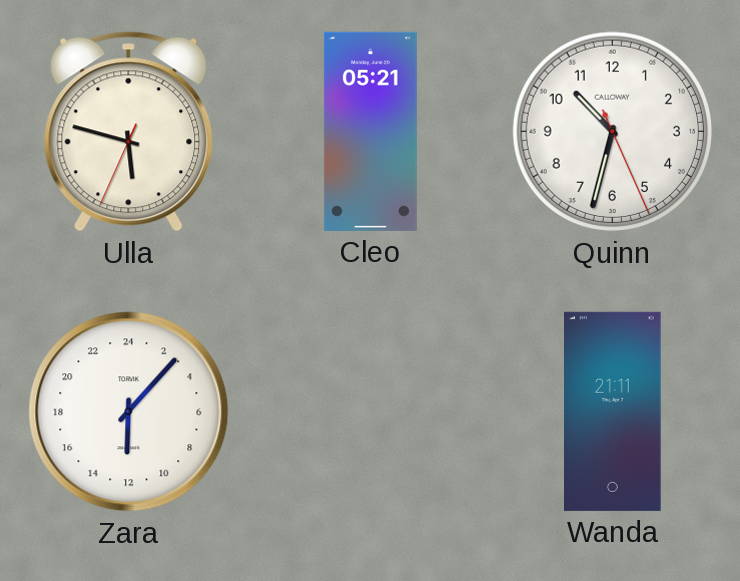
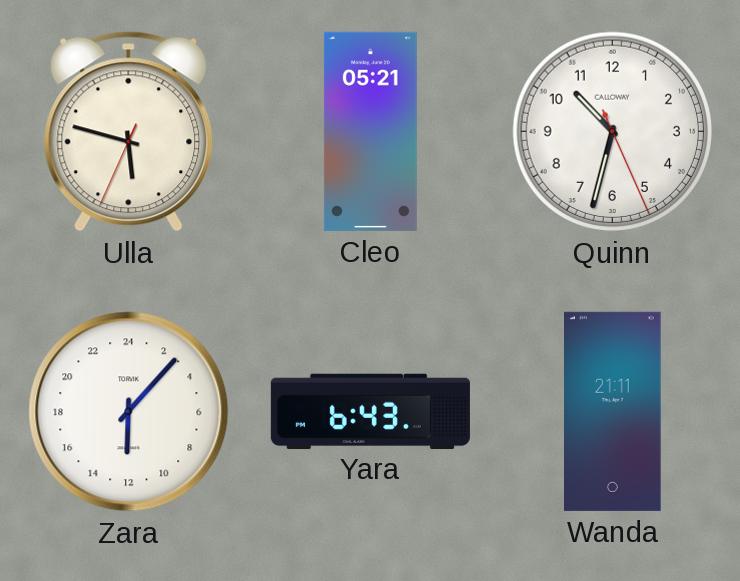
Yara: none -> 6:43 (370, 411)
